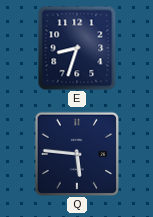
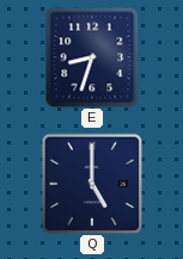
Q: 5:46 -> 5:00 (91, 183)
